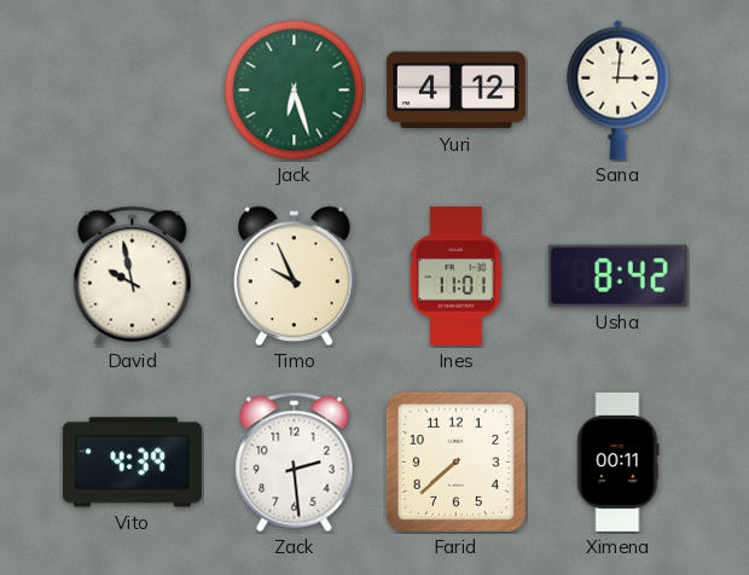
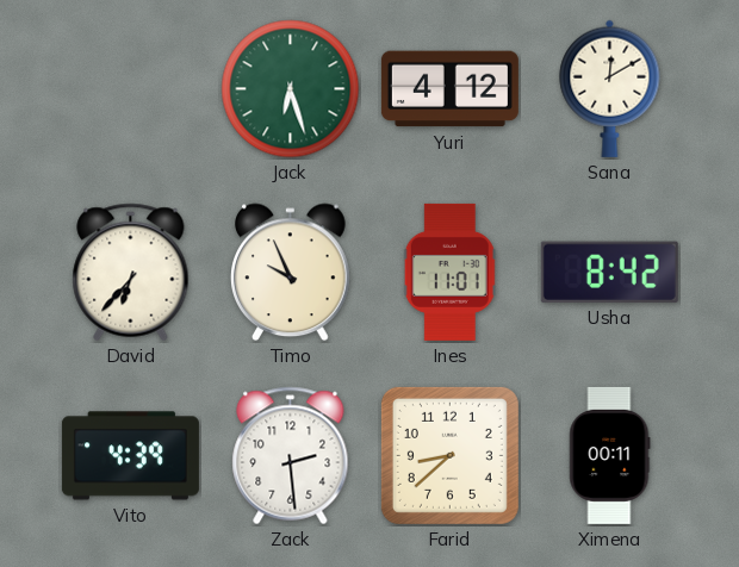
Sana: 3:01 -> 12:10 (610, 88)
David: 9:58 -> 6:37 (131, 273)
Farid: 7:38 -> 8:38 (449, 455)
